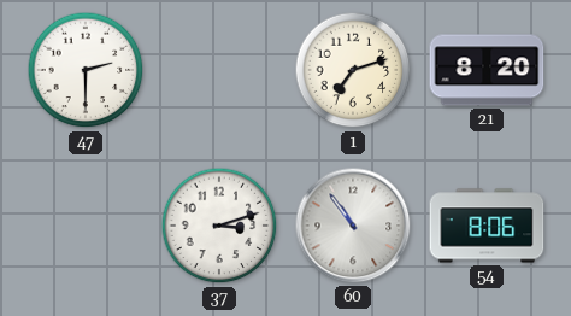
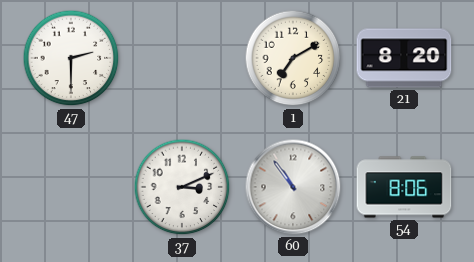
1: 7:12 -> 7:10 (293, 58)
37: 3:12 -> 3:11 (182, 187)
